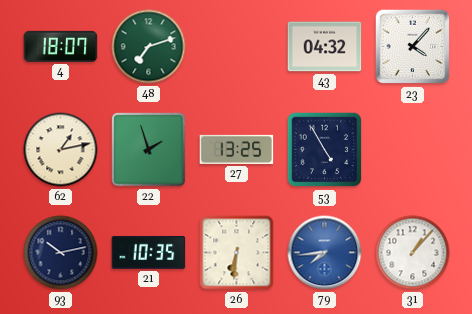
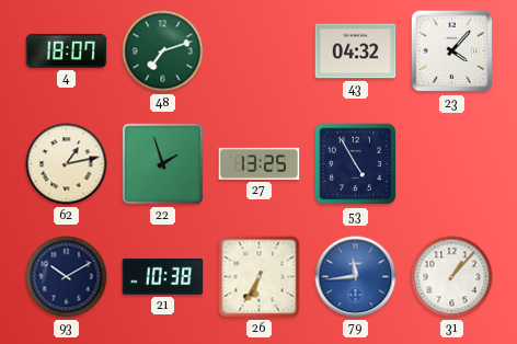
93: 10:13 -> 10:10 (67, 277)
21: 10:35 -> 10:38 (163, 276)
26: 6:31 -> 6:35 (260, 277)
79: 7:44 -> 11:44 (356, 277)
